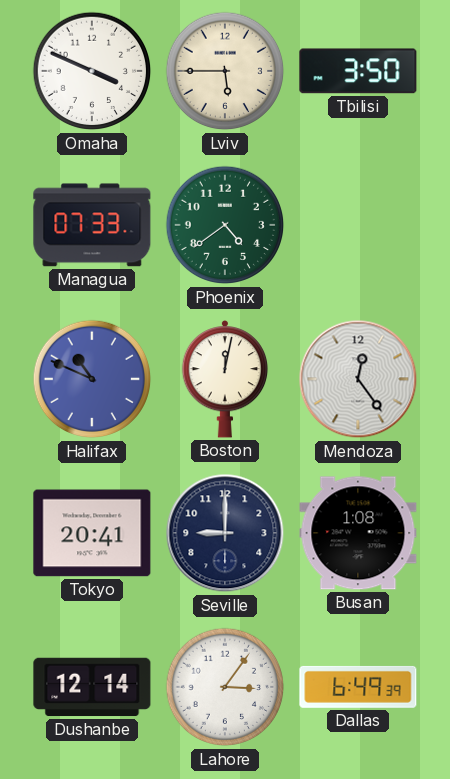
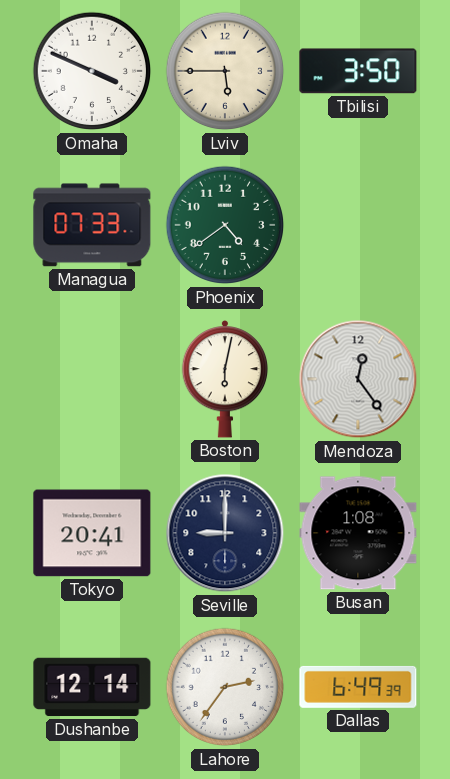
Halifax: 10:49 -> none (92, 379)
Boston: 12:02 -> 6:02 (225, 380)
Lahore: 3:06 -> 2:36 (225, 687)
